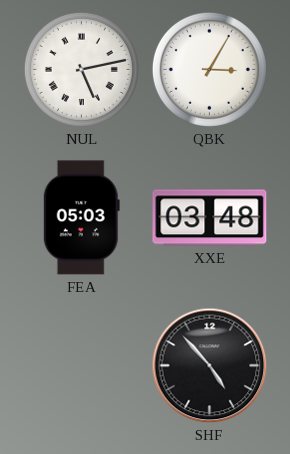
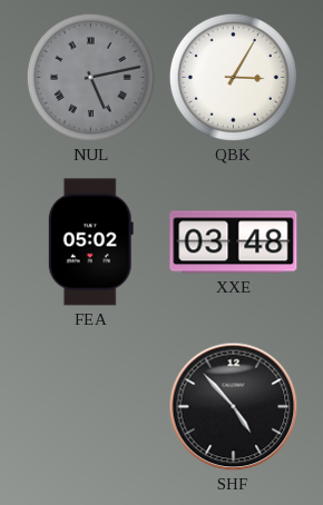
NUL dial: white -> grey (90, 77)
FEA: 05:03 -> 05:02 (90, 242)
